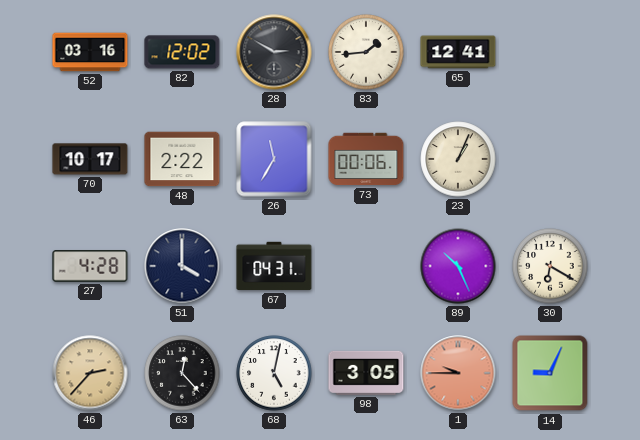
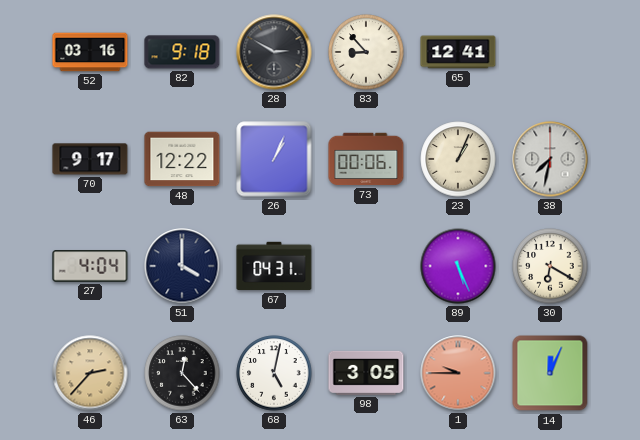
82: 12:02 -> 9:18 (182, 52)
83: 1:44 -> 8:53 (366, 52)
70: 10:17 -> 9:17 (90, 159)
48: 2:22 -> 12:22 (182, 159)
26: 11:35 -> 1:04 (274, 159)
38: none -> 7:32 (550, 159)
27: 4:28 -> 4:04 (90, 266)
89: 10:26 -> 5:26 (458, 266)
14: 9:04 -> 12:04 (550, 373)
